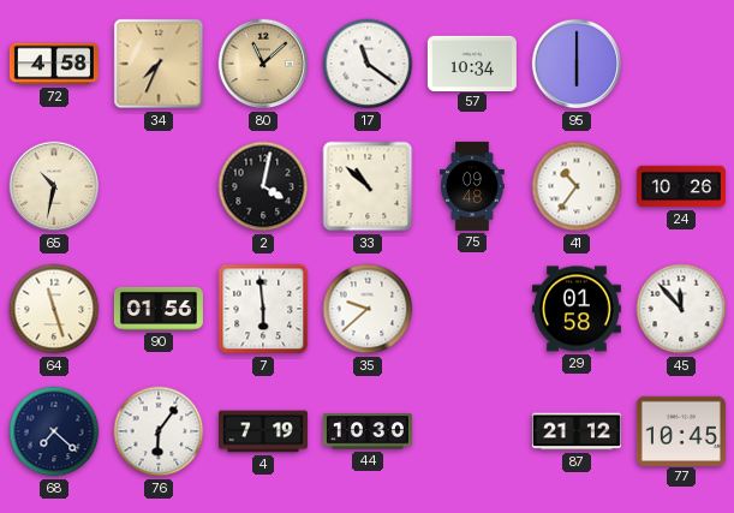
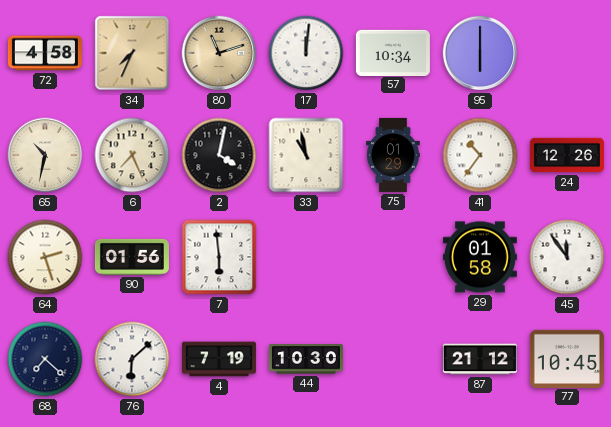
80: 11:08 -> 11:12 (219, 53)
17: 11:21 -> 12:01 (306, 53)
6: none -> 7:26 (132, 155)
33: 10:52 -> 10:58 (306, 155)
75: 09:48 -> 01:29 (393, 155)
24: 10:26 -> 12:26 (567, 155)
64: 11:27 -> 2:27 (45, 257)
35: 9:38 -> none (368, 309)
45: 11:53 -> 11:54 (567, 257)
76: 6:06 -> 6:08 (132, 359)
